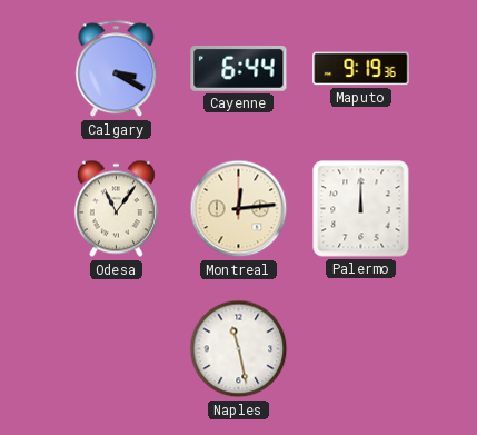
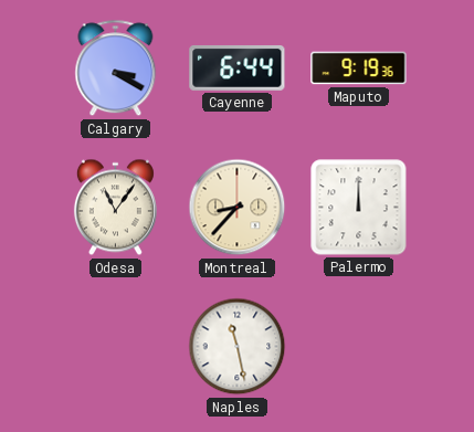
Montreal: 12:14 -> 8:37 (238, 208)
